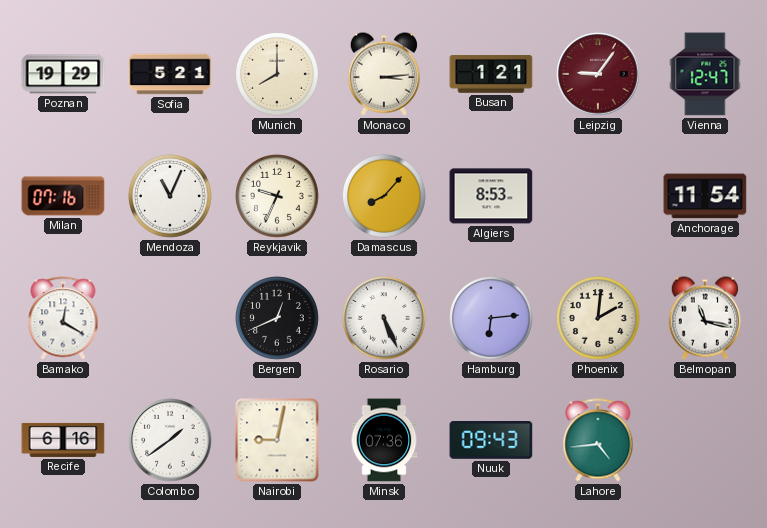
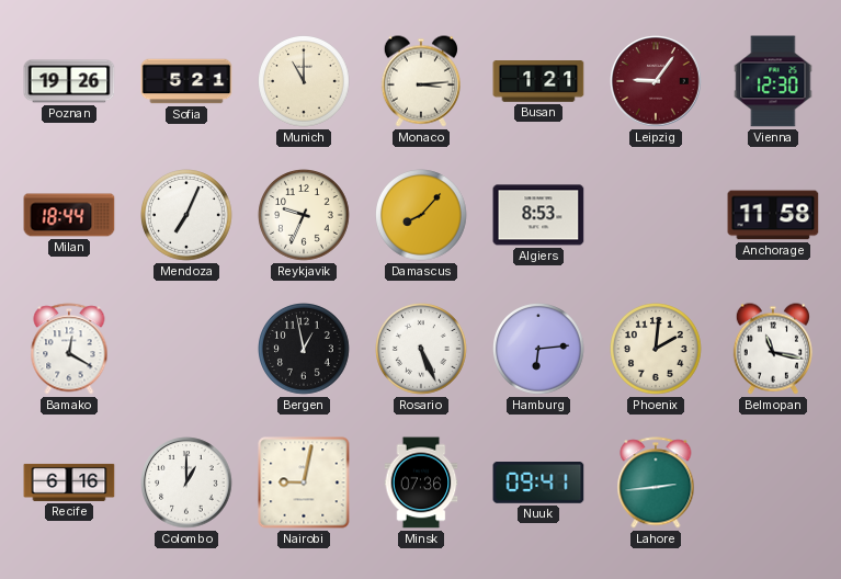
Poznan: 19:29 -> 19:26 (69, 81)
Munich: 8:00 -> 11:00 (305, 82)
Vienna: 12:47 -> 12:30 (773, 81)
Milan: 07:16 -> 18:44 (69, 215)
Mendoza: 11:04 -> 7:04 (187, 216)
Anchorage: 11:54 -> 11:58 (773, 215)
Bergen: 12:41 -> 12:58 (305, 350)
Colombo: 1:39 -> 1:00 (186, 483)
Nuuk: 09:43 -> 09:41 (538, 484)
Lahore: 4:44 -> 2:44 (656, 483)
